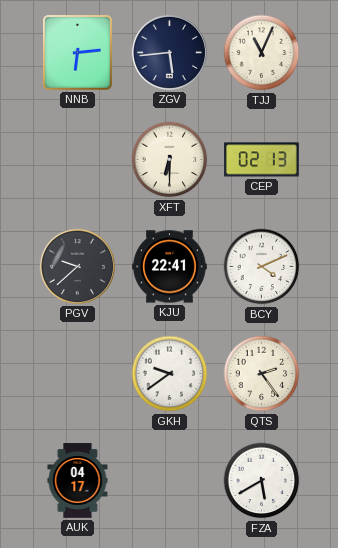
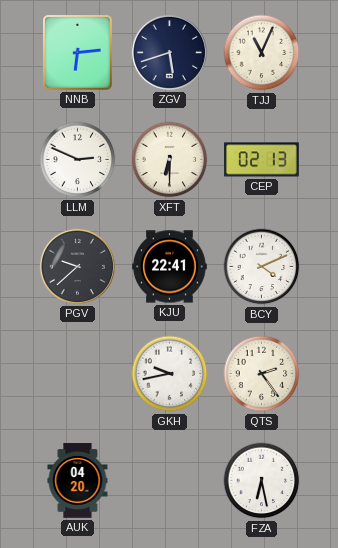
ZGV: 5:44 -> 5:42 (169, 52)
LLM: none -> 2:49 (78, 160)
GKH: 9:39 -> 9:43 (170, 374)
AUK: 04:17 -> 04:20 (78, 481)
FZA: 5:40 -> 6:28 (262, 481)
